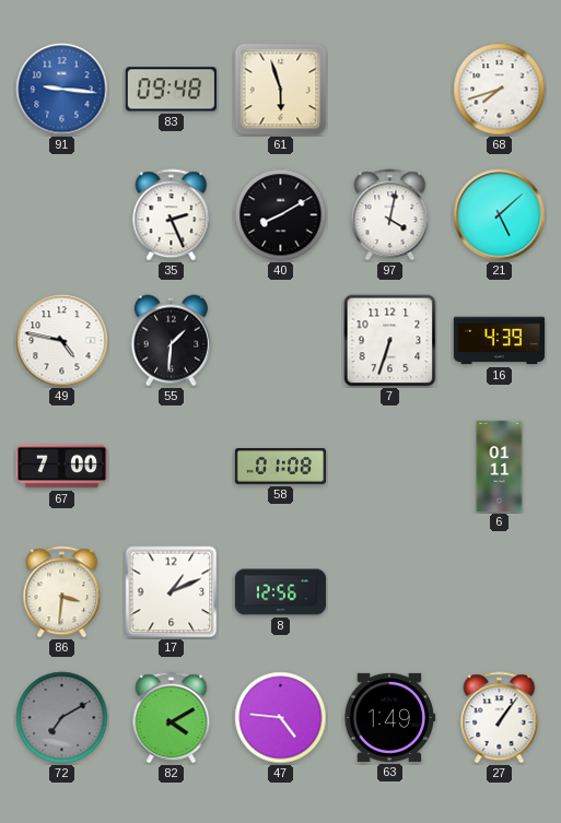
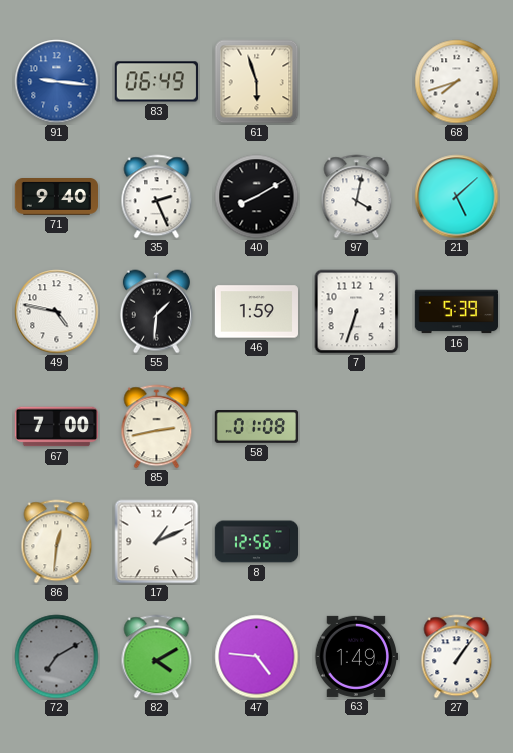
83: 09:48 -> 06:49 (156, 82)
71: none -> 9:40 (57, 197)
46: none -> 1:59 (257, 312)
16: 4:39 -> 5:39 (457, 312)
85: none -> 2:43 (157, 427)
6: 01:11 -> none (500, 467)
86: 3:31 -> 12:31 (57, 542)
